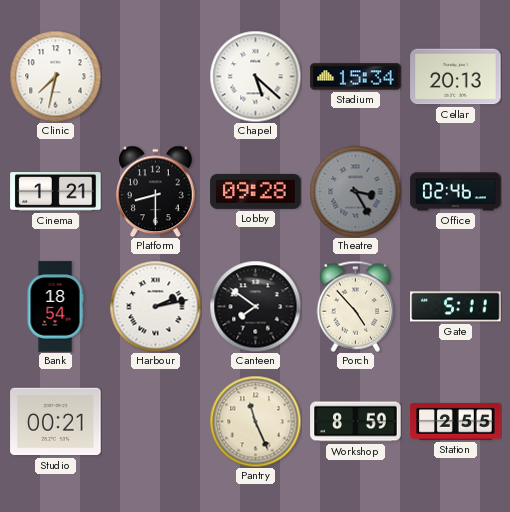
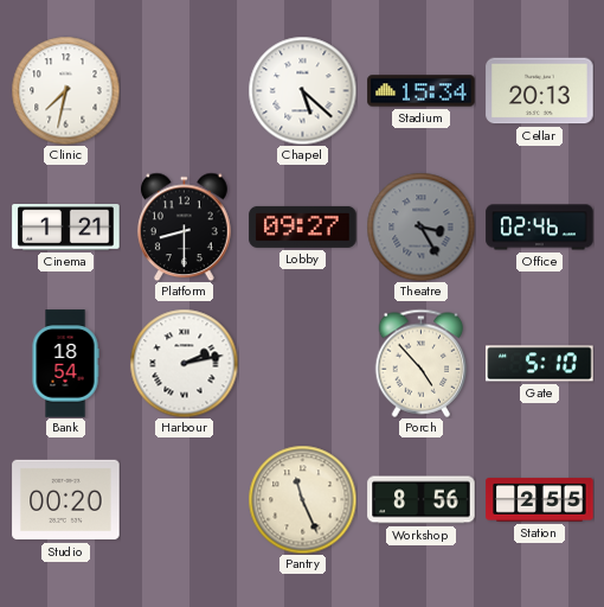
Lobby: 09:28 -> 09:27 (303, 226)
Canteen: 7:51 -> none (255, 306)
Gate: 5:11 -> 5:10 (540, 364)
Studio: 00:21 -> 00:20 (66, 500)
Workshop: 8:59 -> 8:56 (422, 500)
